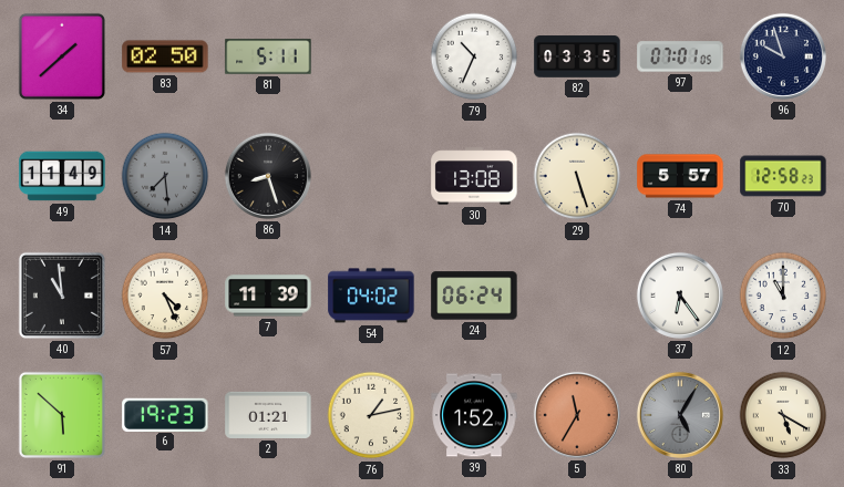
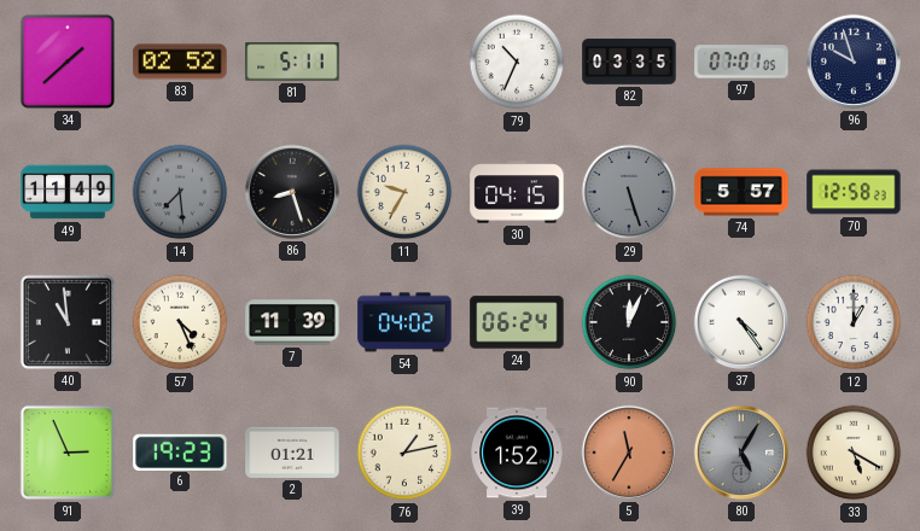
83: 02:50 -> 02:52 (180, 62)
11: none -> 9:35 (404, 192)
30: 13:08 -> 04:15 (517, 192)
29 dial: cream -> grey (629, 192)
90: none -> 12:04 (629, 322)
37: 6:24 -> 4:24 (741, 322)
12: 11:00 -> 1:00 (854, 322)
91: 5:52 -> 2:56 (68, 453)
